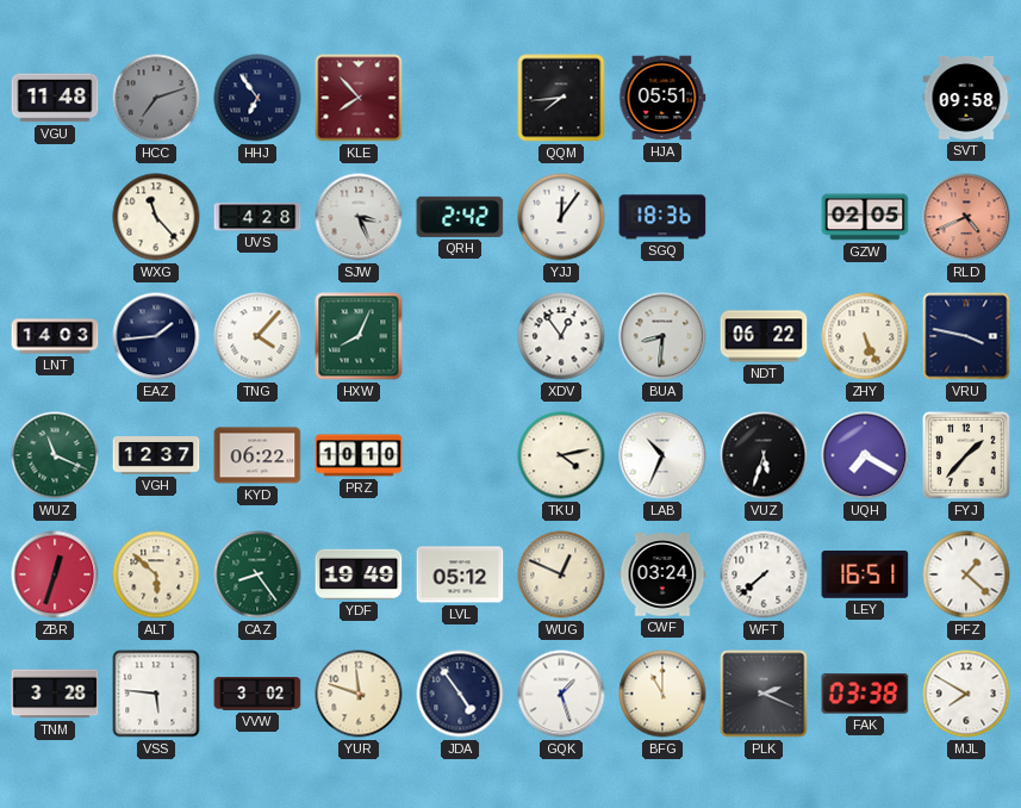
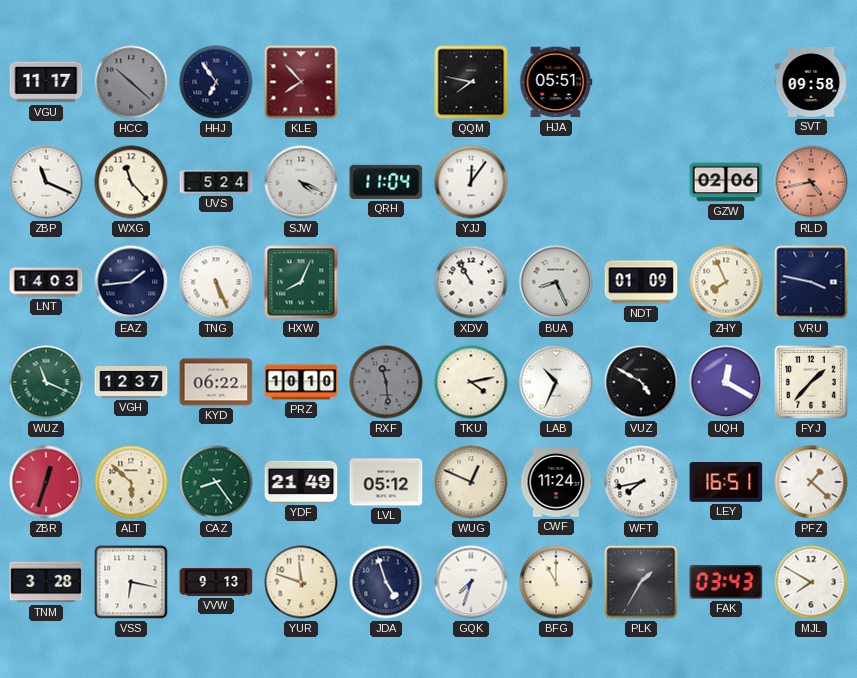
VGU: 11:48 -> 11:17 (46, 82)
HCC: 7:12 -> 10:22 (131, 82)
QQM: 7:44 -> 7:47 (471, 82)
ZBP: none -> 11:19 (46, 182)
UVS: 4:28 -> 5:24 (216, 182)
SJW: 3:26 -> 4:19 (301, 182)
QRH: 2:42 -> 11:04 (386, 182)
SGQ: 18:36 -> none (662, 217)
GZW: 02:05 -> 02:06 (726, 182)
RLD: 4:41 -> 4:43 (811, 182)
TNG: 4:07 -> 5:26 (216, 282)
XDV: 12:54 -> 10:55 (471, 282)
BUA: 8:31 -> 8:26 (556, 282)
NDT: 06:22 -> 01:09 (641, 282)
ZHY: 5:26 -> 7:56 (726, 282)
RXF: none -> 11:29 (386, 382)
VUZ: 5:33 -> 4:50 (641, 382)
UQH: 7:20 -> 12:20 (726, 382)
YDF: 19:49 -> 21:49 (301, 482)
CWF: 03:24 -> 11:24 (556, 482)
WFT: 7:38 -> 7:43 (641, 482)
VSS: 5:46 -> 6:17 (131, 582)
VVW: 3:02 -> 9:13 (216, 582)
JDA: 4:54 -> 4:57 (386, 582)
GQK: 1:27 -> 7:33 (471, 582)
PLK: 2:19 -> 1:35 (641, 582)
FAK: 03:38 -> 03:43 (726, 582)
